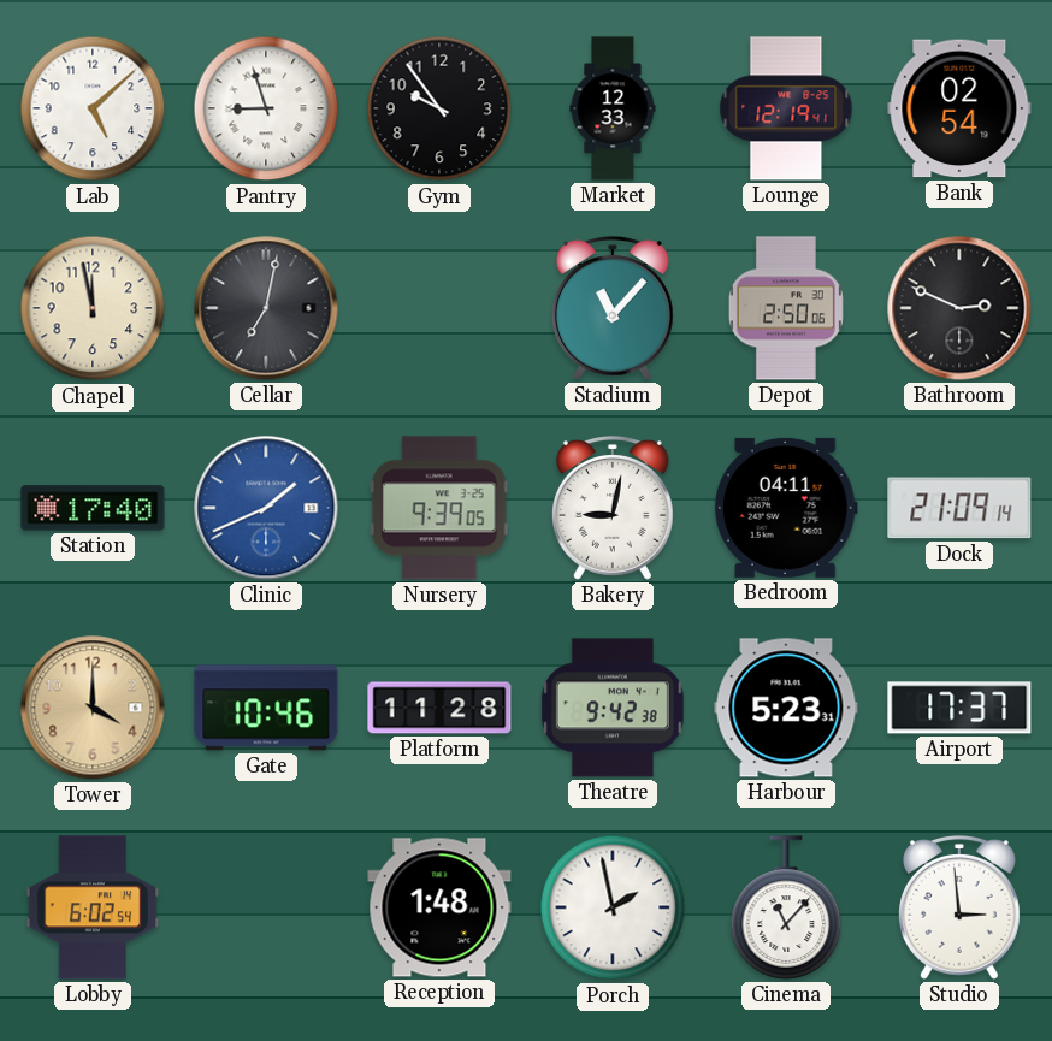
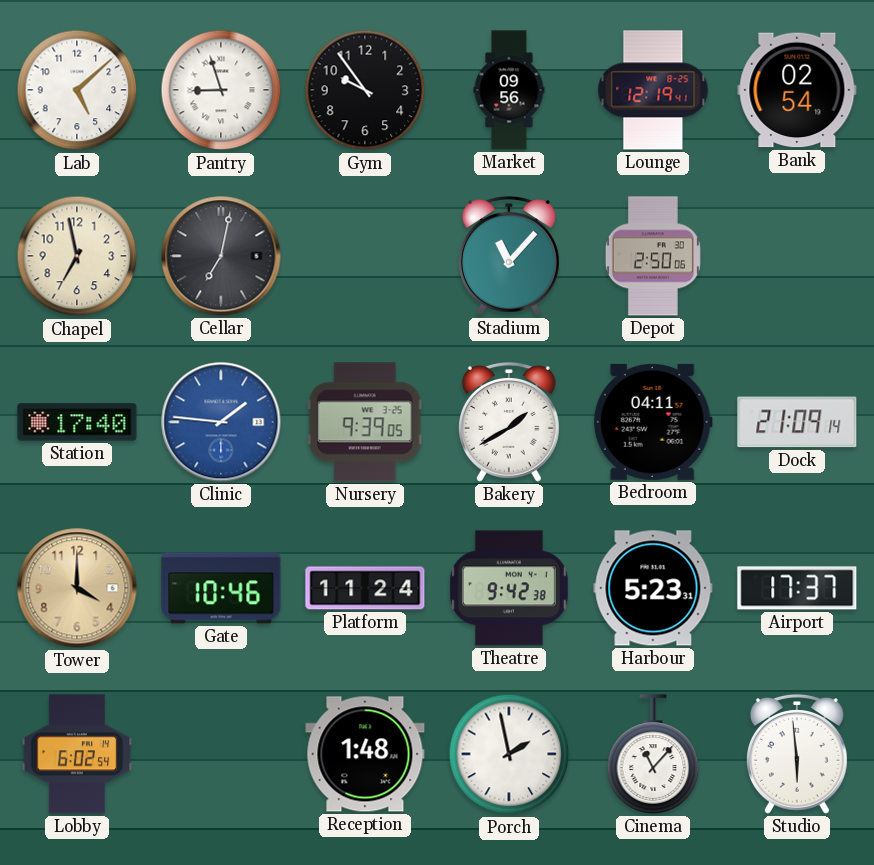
Market: 12:33 -> 09:56 (509, 90)
Chapel: 11:58 -> 6:58 (77, 256)
Bathroom: 2:49 -> none (959, 308)
Clinic: 1:41 -> 1:46 (221, 422)
Bakery: 9:02 -> 1:40 (509, 423)
Platform: 11:28 -> 11:24 (365, 588)
Studio: 2:59 -> 5:59 (797, 755)
